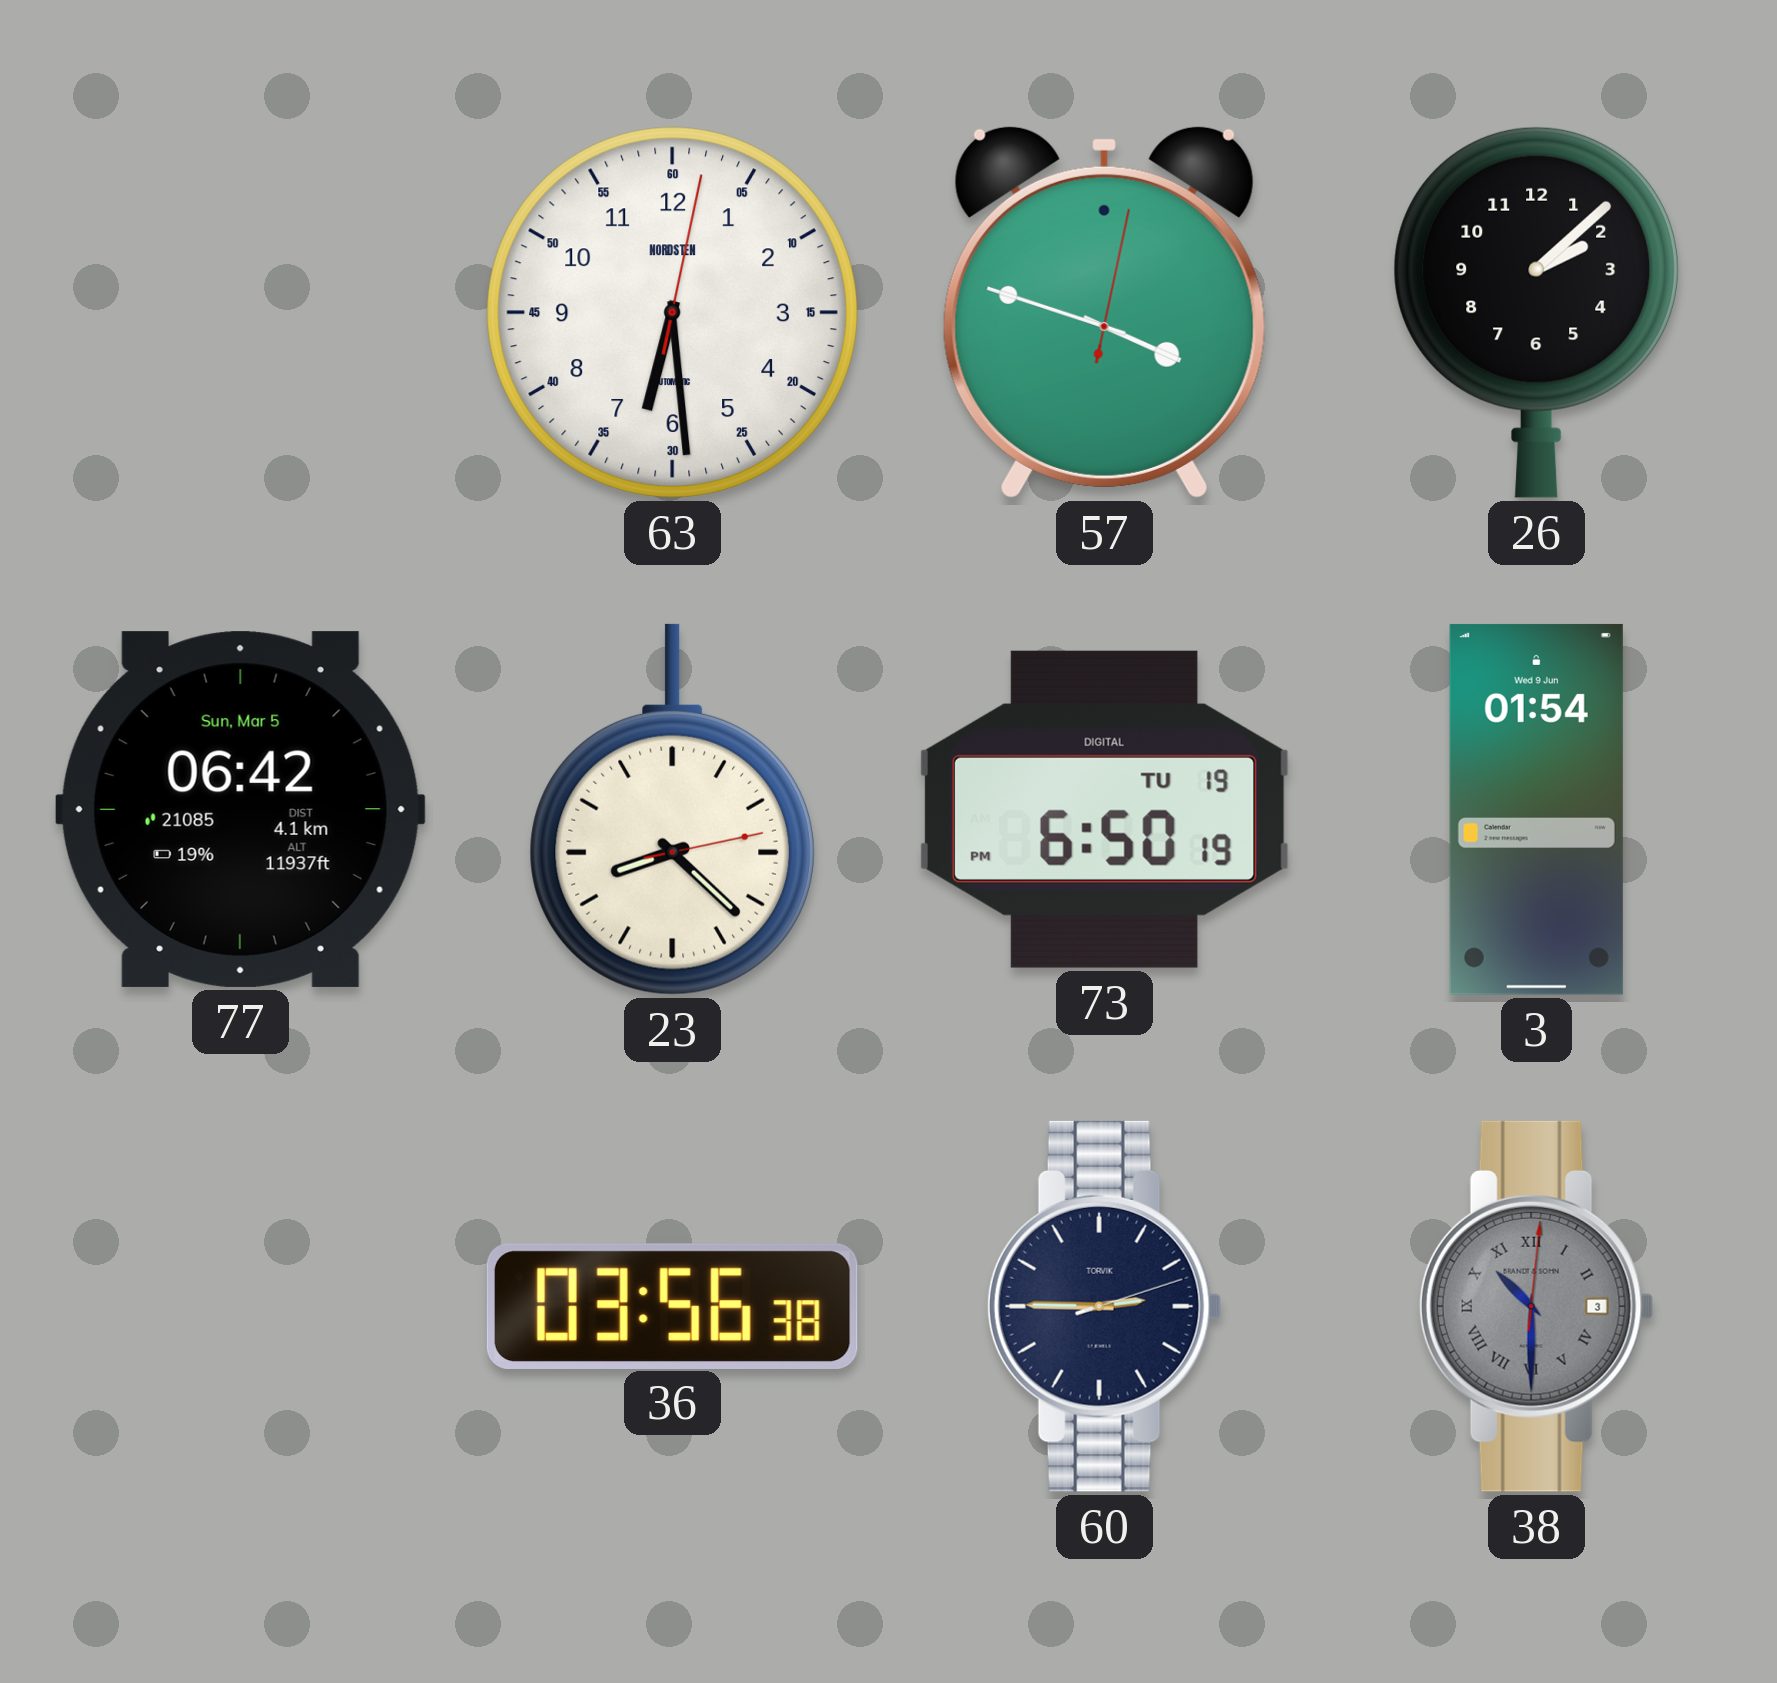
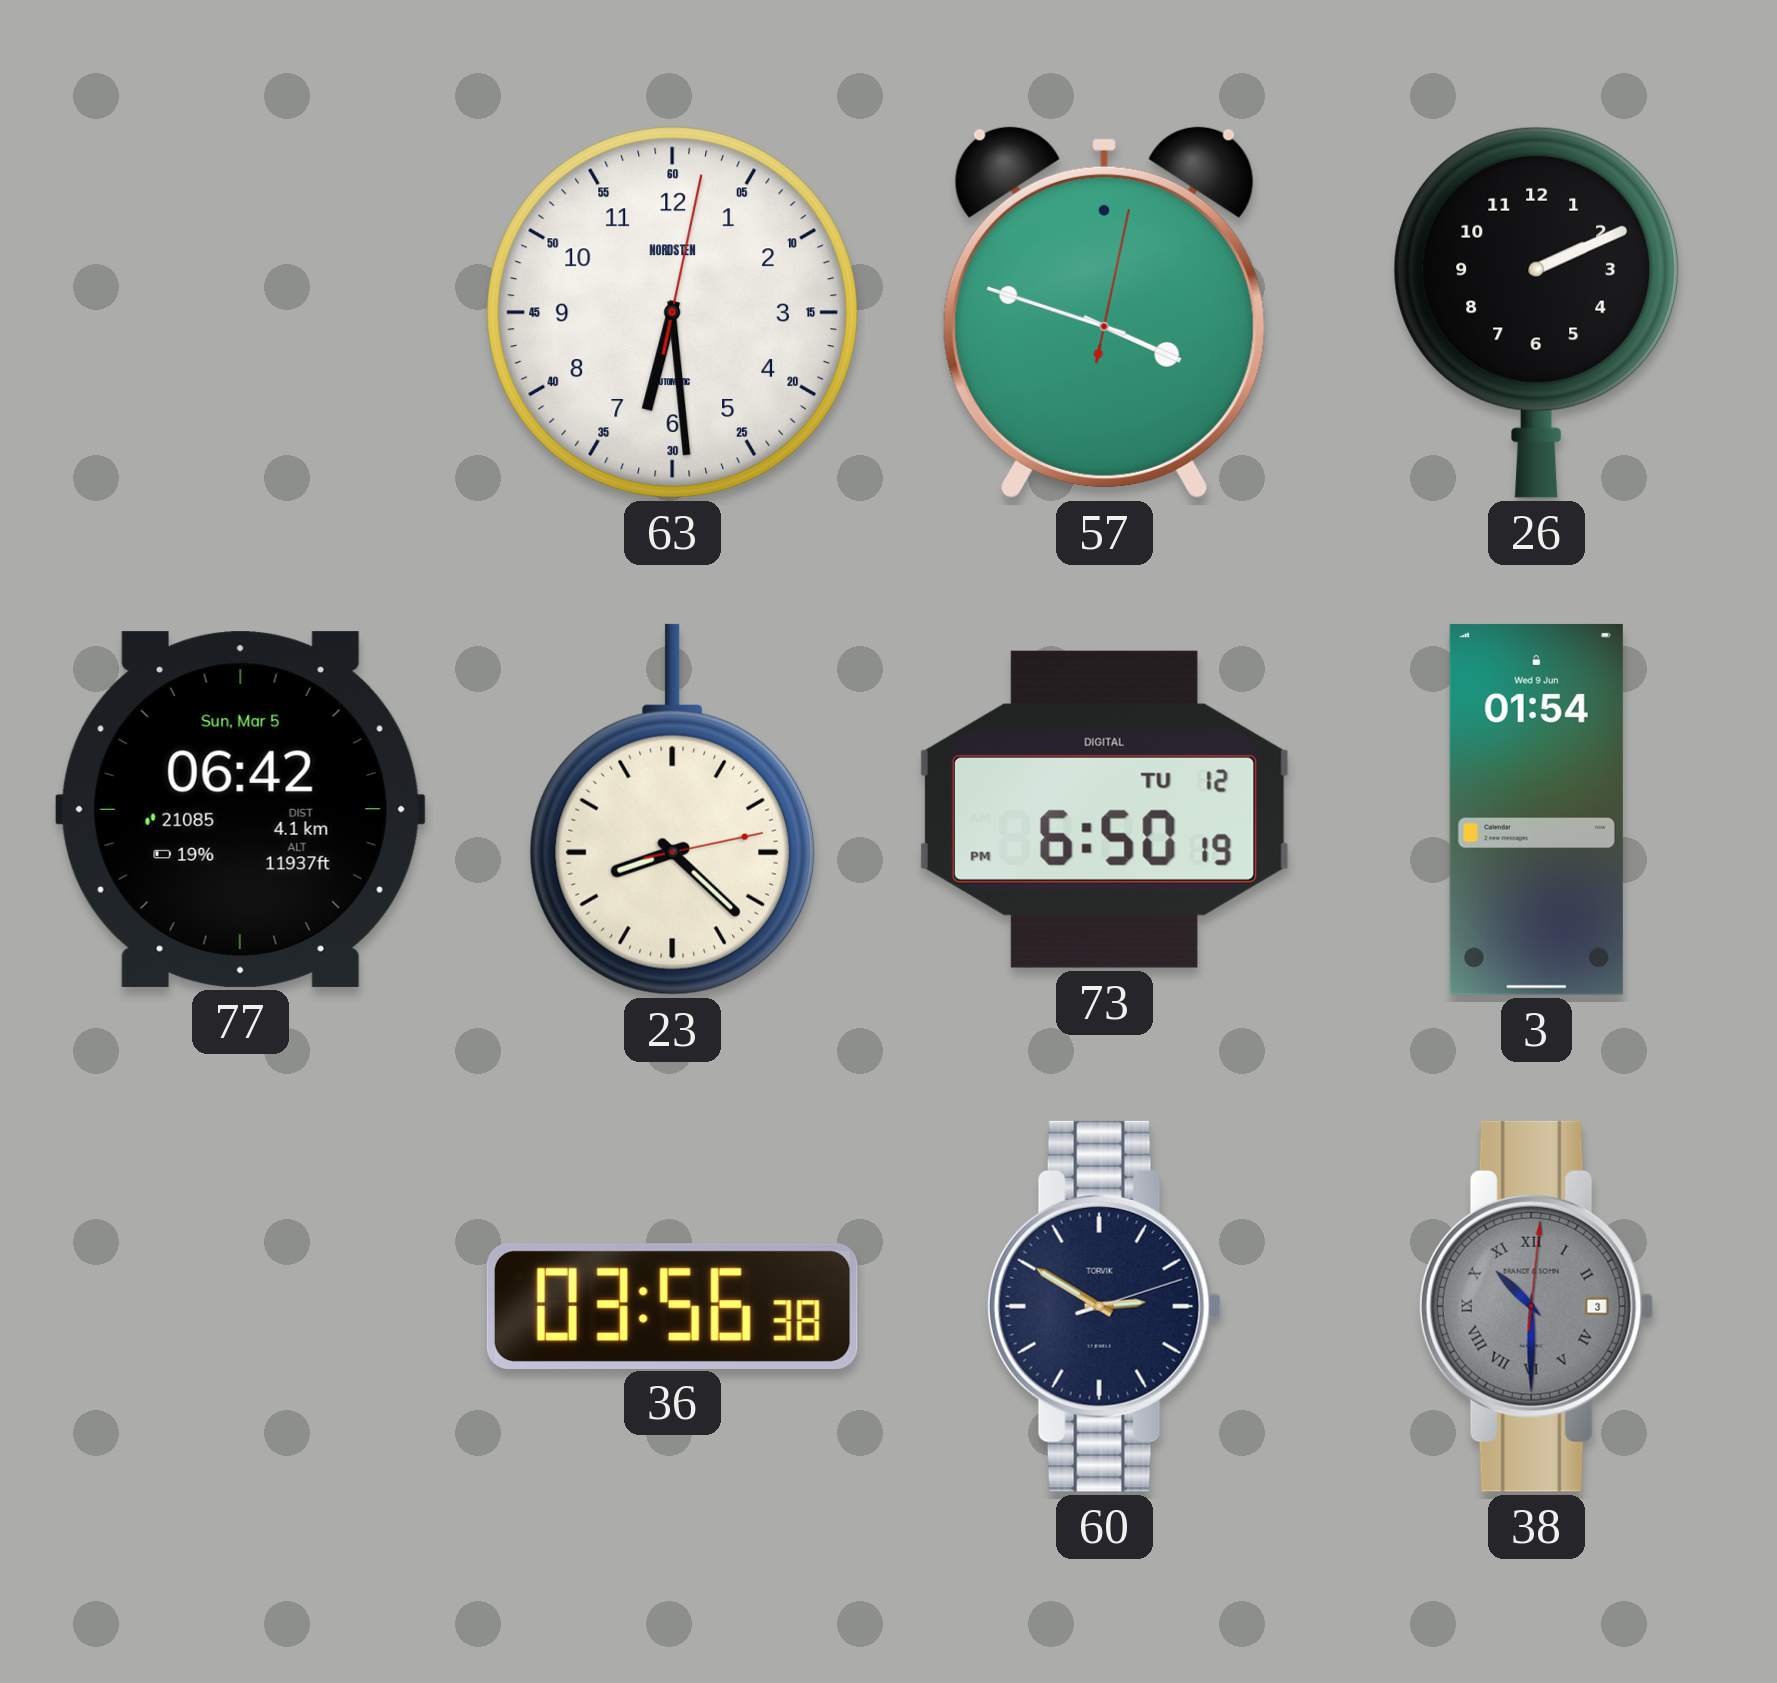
26: 2:08 -> 2:11 (1536, 312)
73 date: TU 19 -> TU 12 (1104, 809)
60: 2:45 -> 2:50 (1104, 1306)
